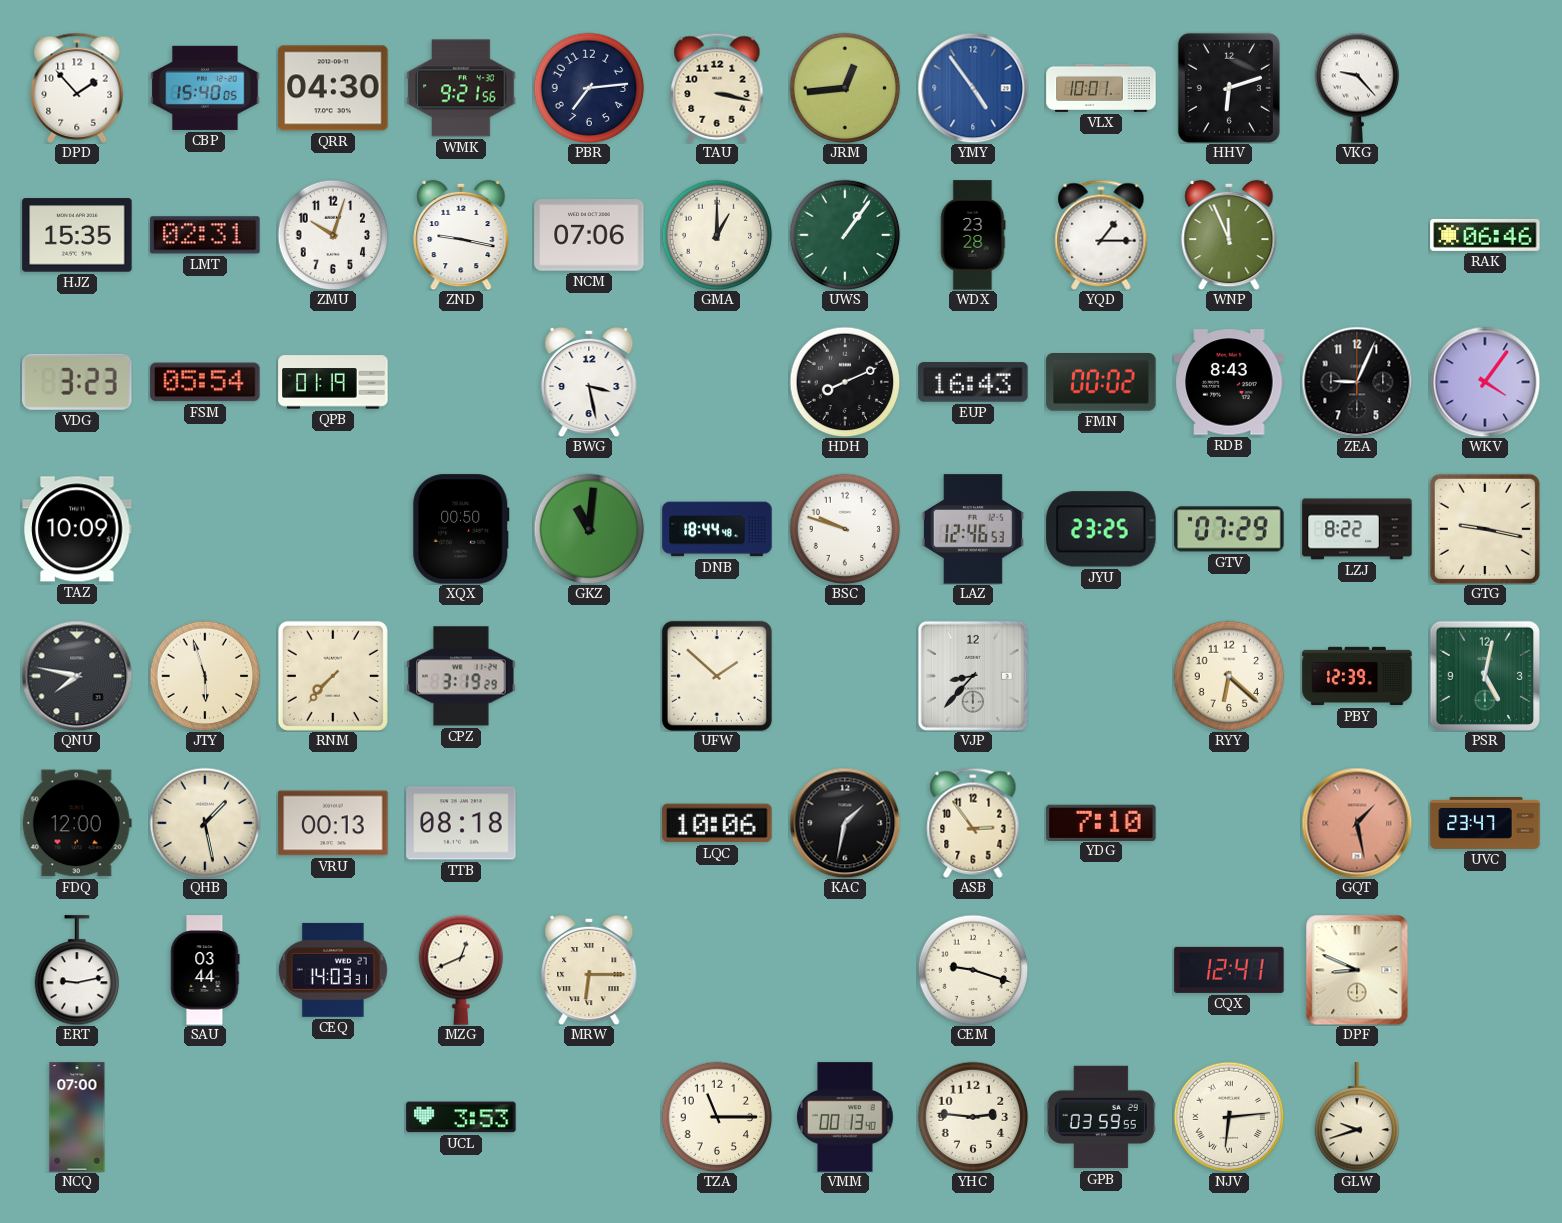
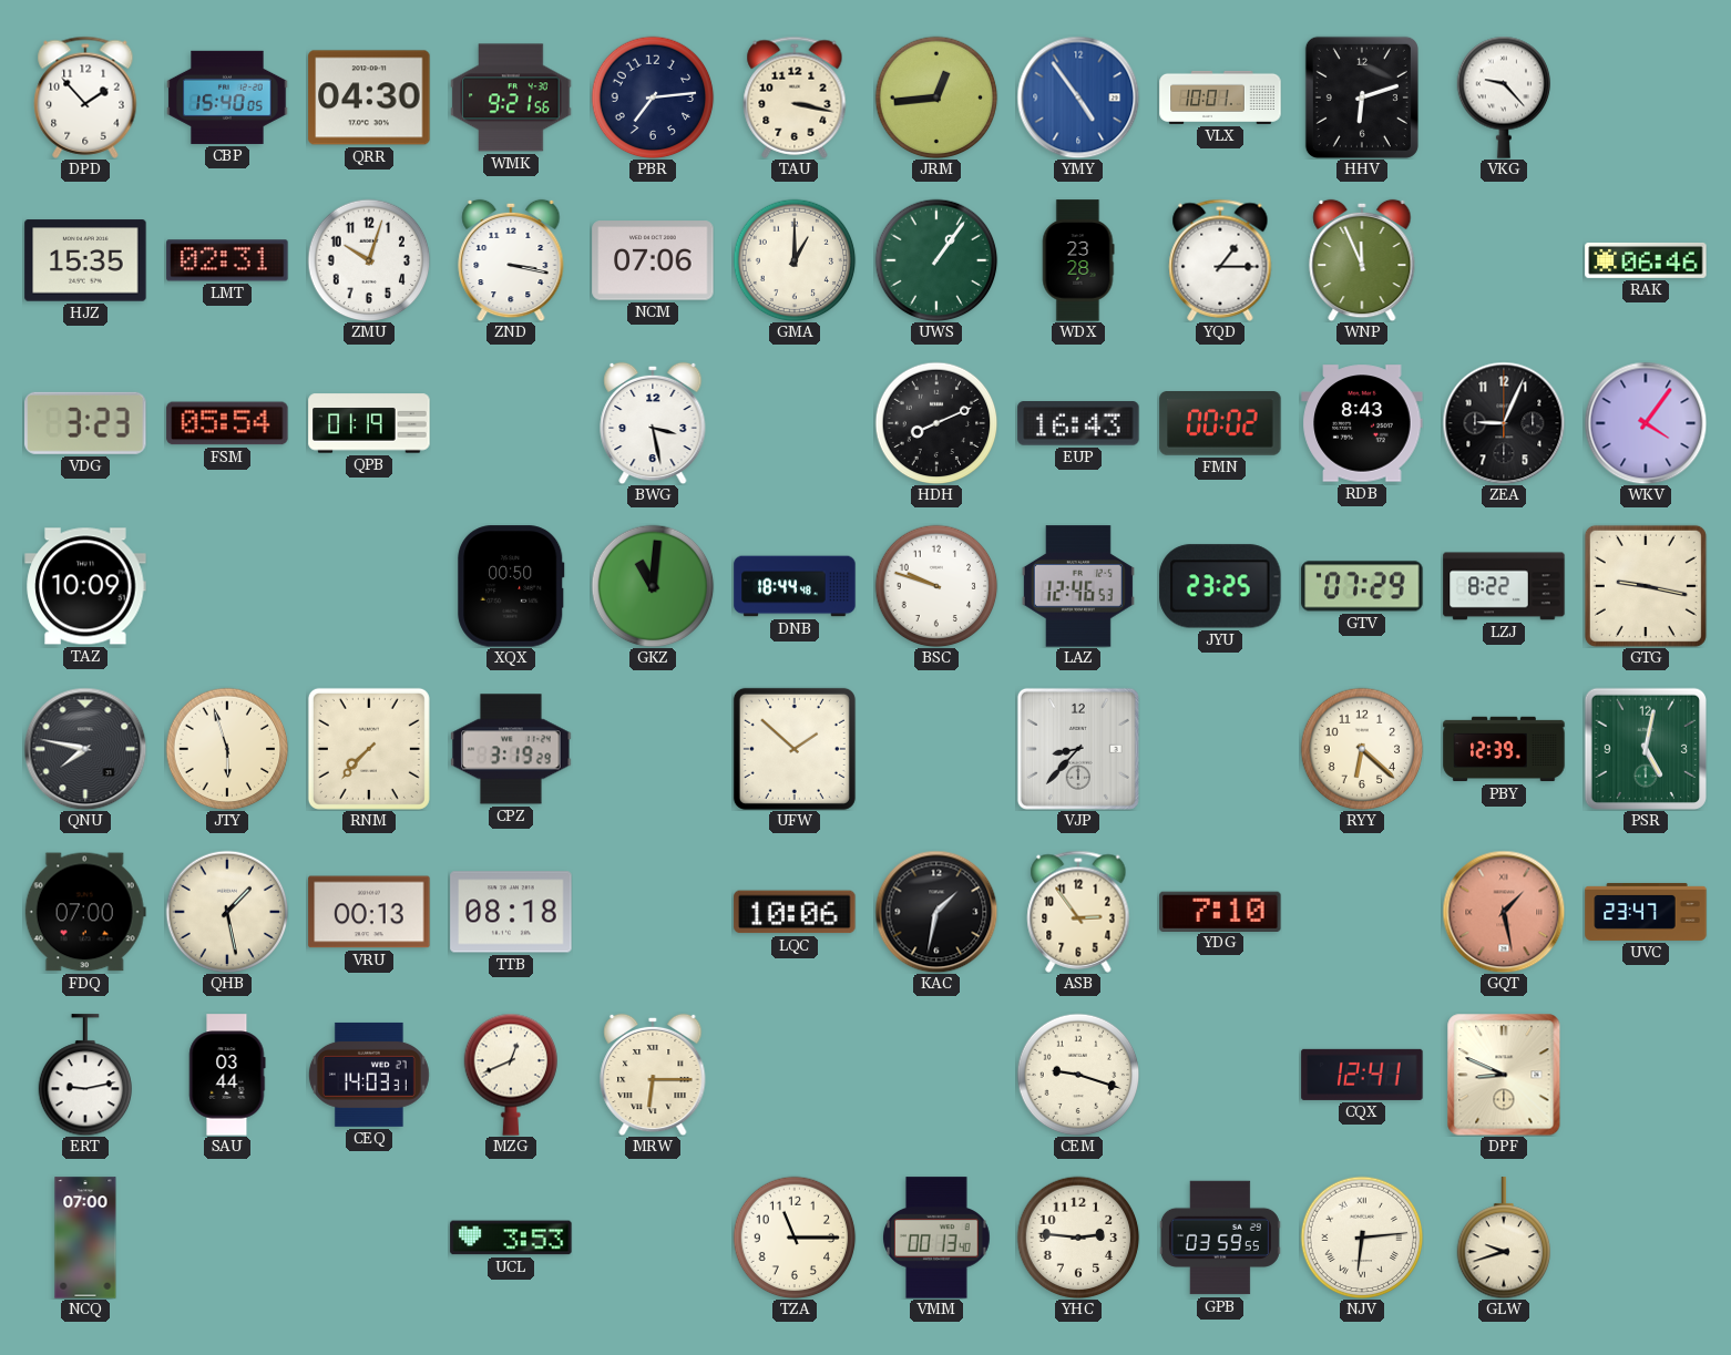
ZND: 9:17 -> 3:17 (511, 260)
FDQ: 12:00 -> 07:00 (85, 912)
